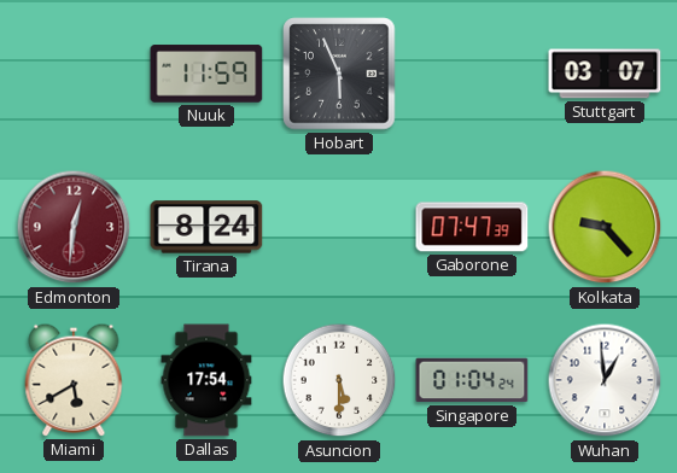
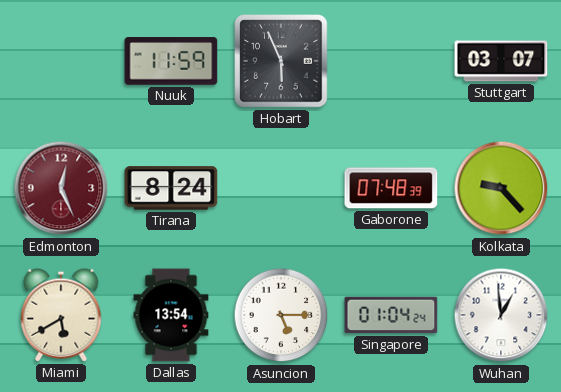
Edmonton: 12:31 -> 12:26 (61, 188)
Gaborone: 07:47 -> 07:48 (391, 188)
Dallas: 17:54 -> 13:54 (171, 315)
Asuncion: 5:30 -> 5:15 (281, 315)
